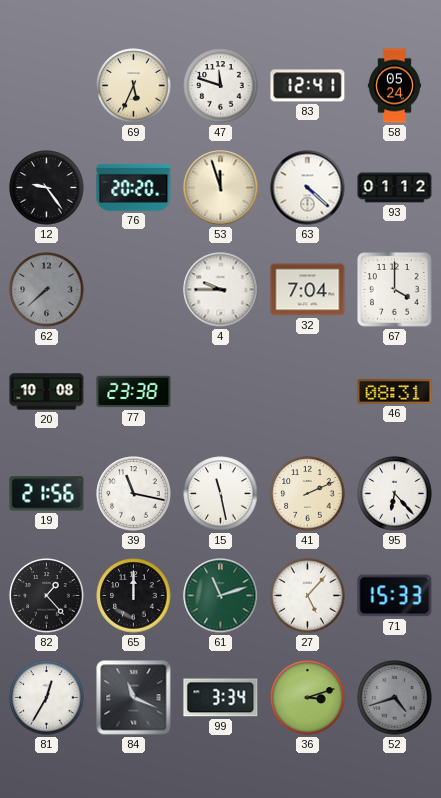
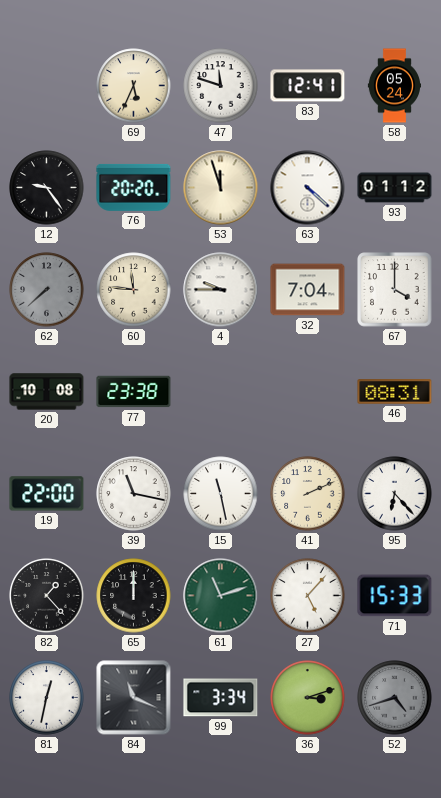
60: none -> 11:46 (134, 290)
19: 21:56 -> 22:00 (47, 494)
81: 12:35 -> 12:32 (47, 698)
